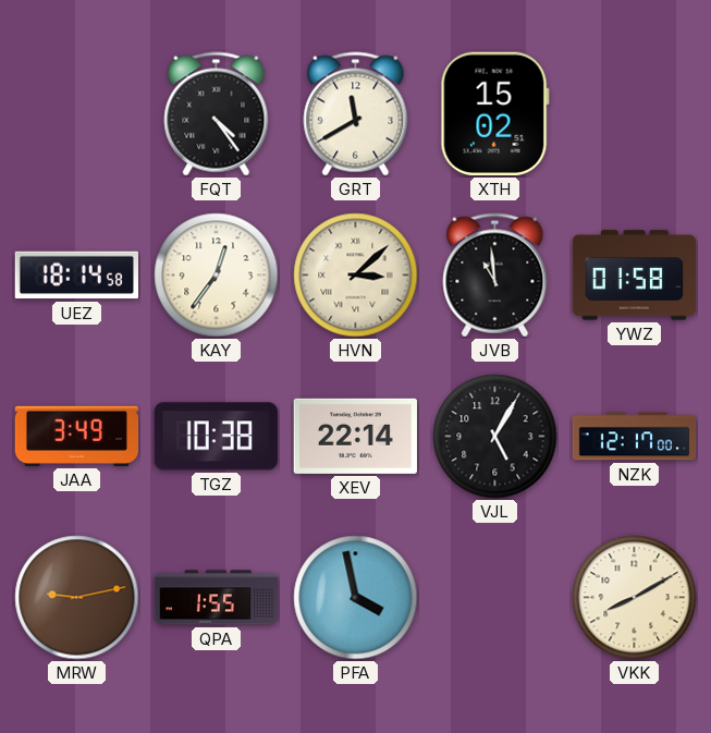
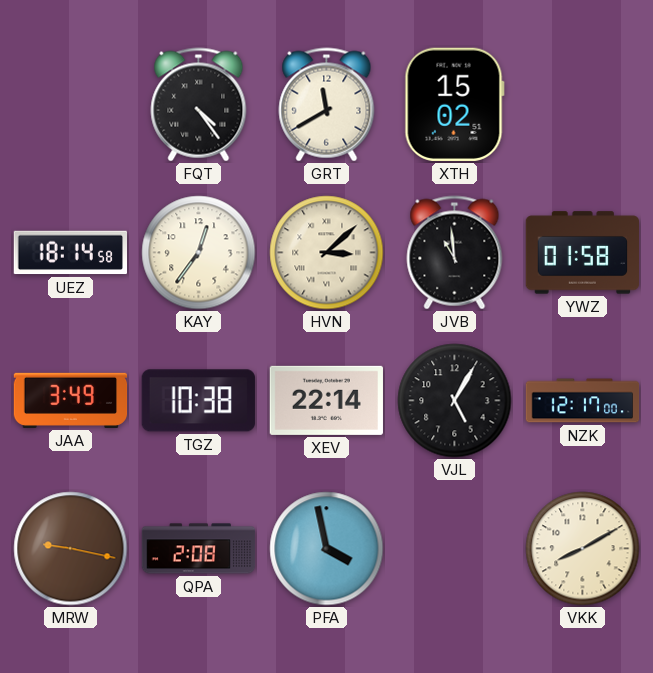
MRW: 9:13 -> 9:17 (71, 549)
QPA: 1:55 -> 2:08 (199, 549)
